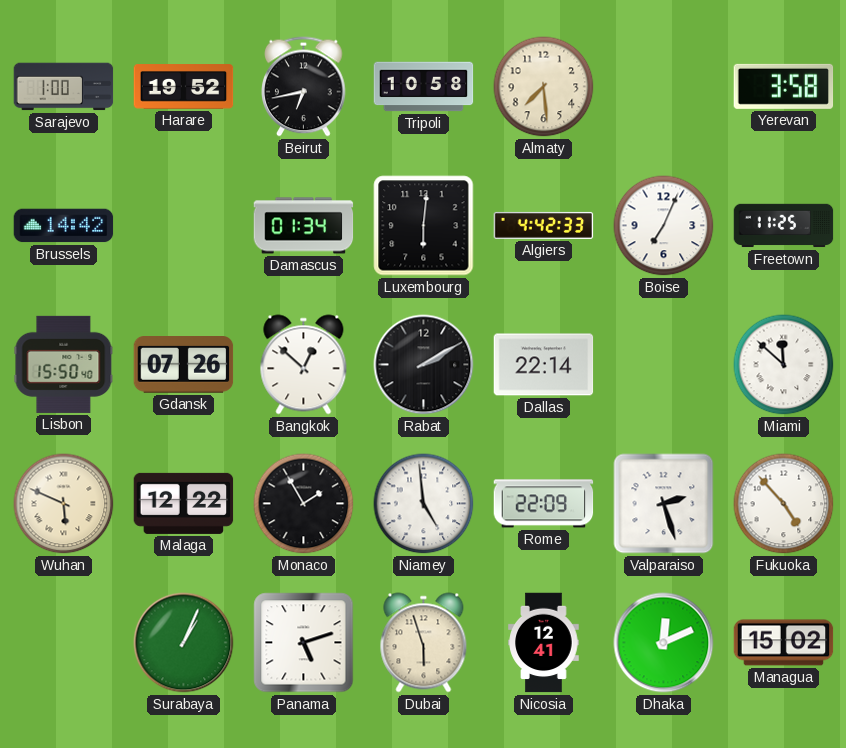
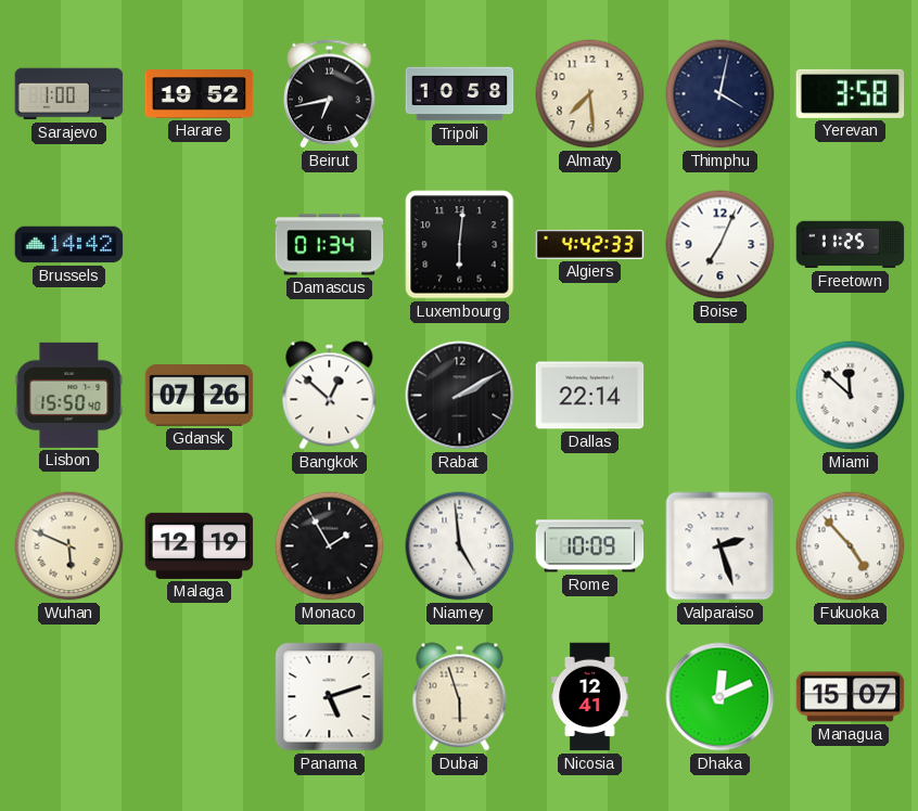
Thimphu: none -> 4:02 (721, 94)
Malaga: 12:22 -> 12:19 (200, 545)
Rome: 22:09 -> 10:09 (590, 546)
Surabaya: 1:04 -> none (184, 643)
Managua: 15:02 -> 15:07 (851, 697)
